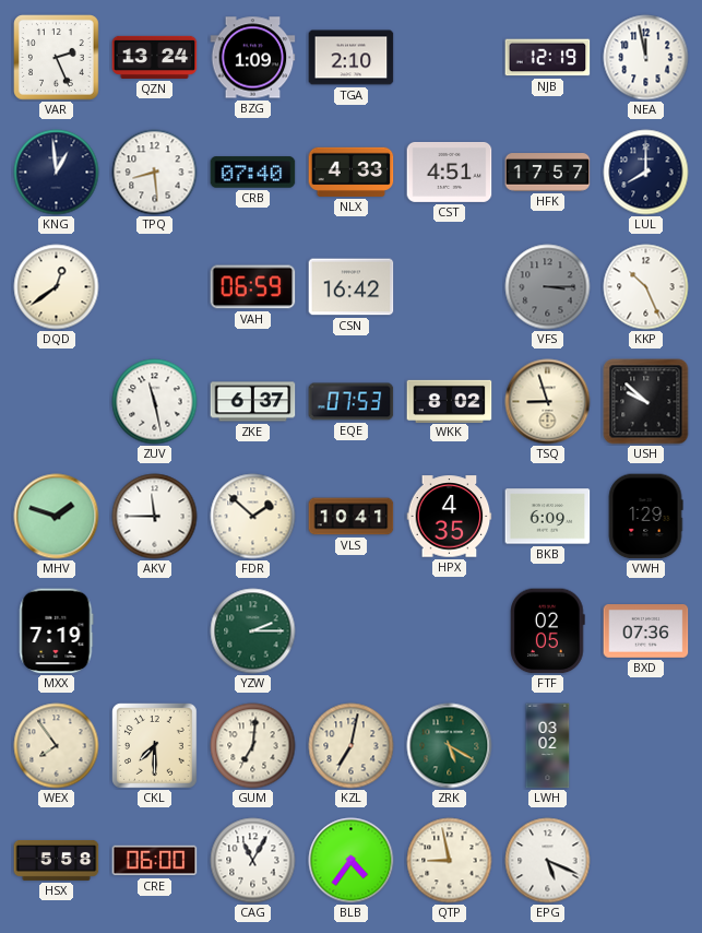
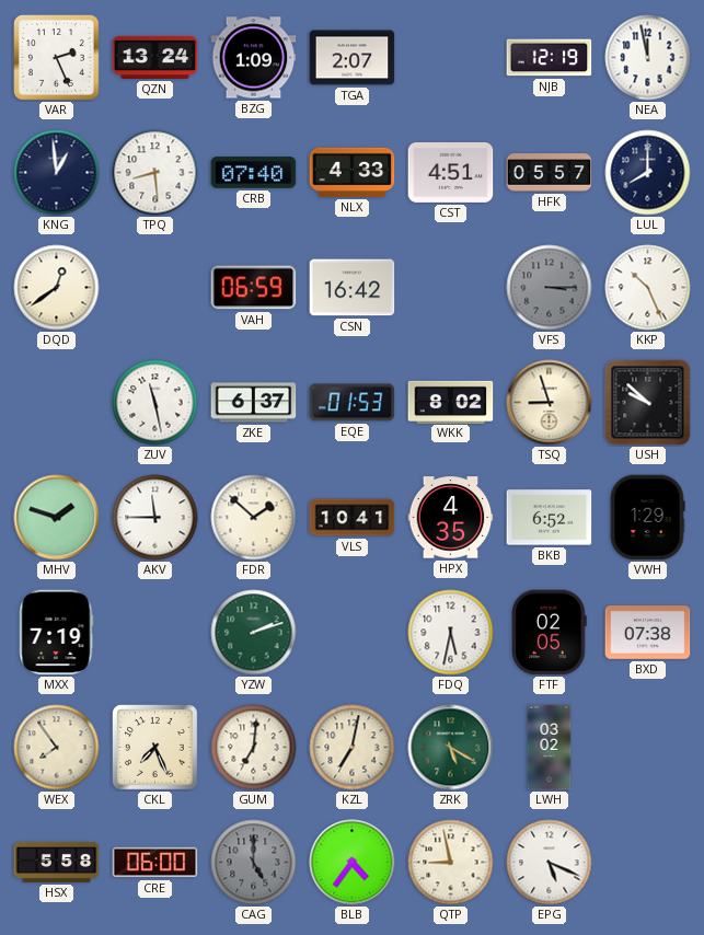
TGA: 2:10 -> 2:07 (353, 58)
HFK: 17:57 -> 05:57 (550, 173)
EQE: 07:53 -> 01:53 (353, 403)
BKB: 6:09 -> 6:52 (550, 518)
YZW: 2:15 -> 2:12 (254, 633)
FDQ: none -> 5:32 (451, 633)
BXD: 07:36 -> 07:38 (648, 633)
CKL: 7:30 -> 7:26 (155, 748)
CAG: 11:05 -> 5:00 (254, 863)
CAG dial: white -> grey (254, 863)
